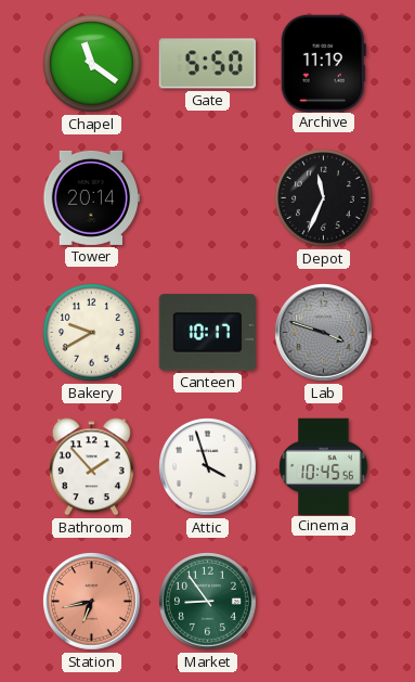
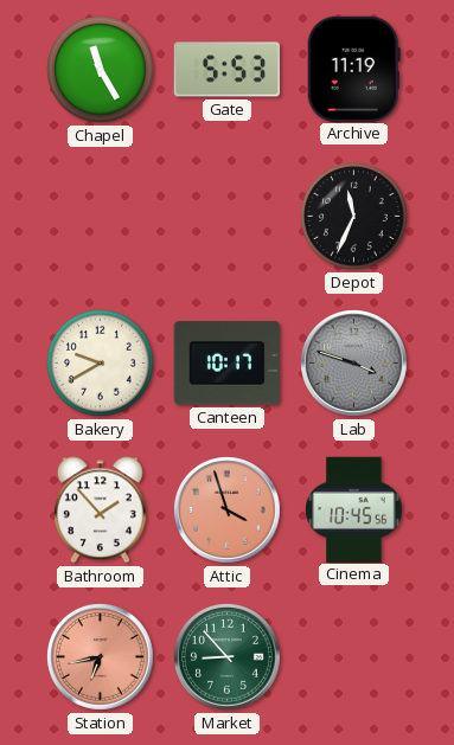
Chapel: 11:21 -> 11:25 (101, 70)
Gate: 5:50 -> 5:53 (226, 70)
Tower: 20:14 -> none (92, 197)
Attic dial: white -> salmon (228, 510)
Market: 8:54 -> 8:53 (228, 657)
